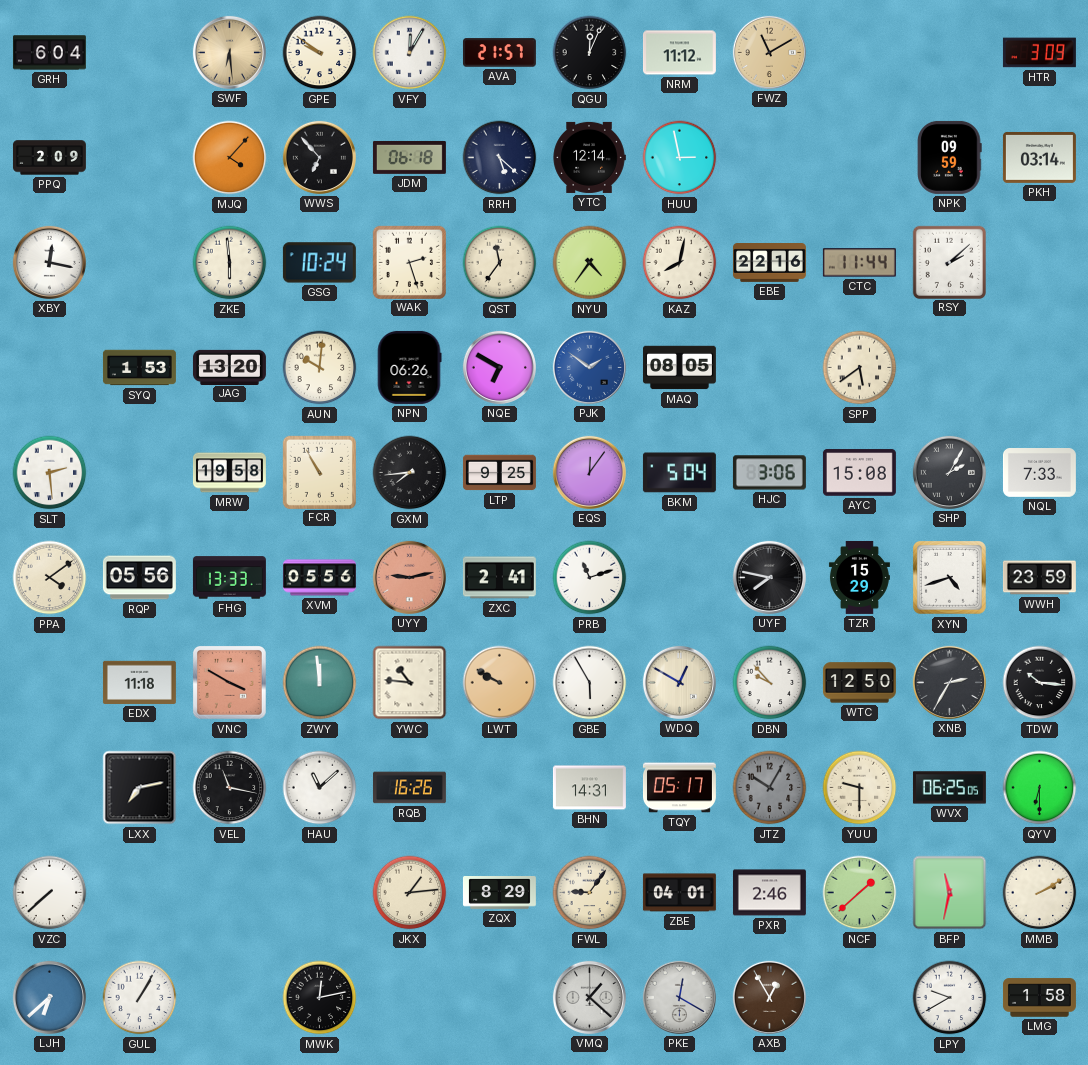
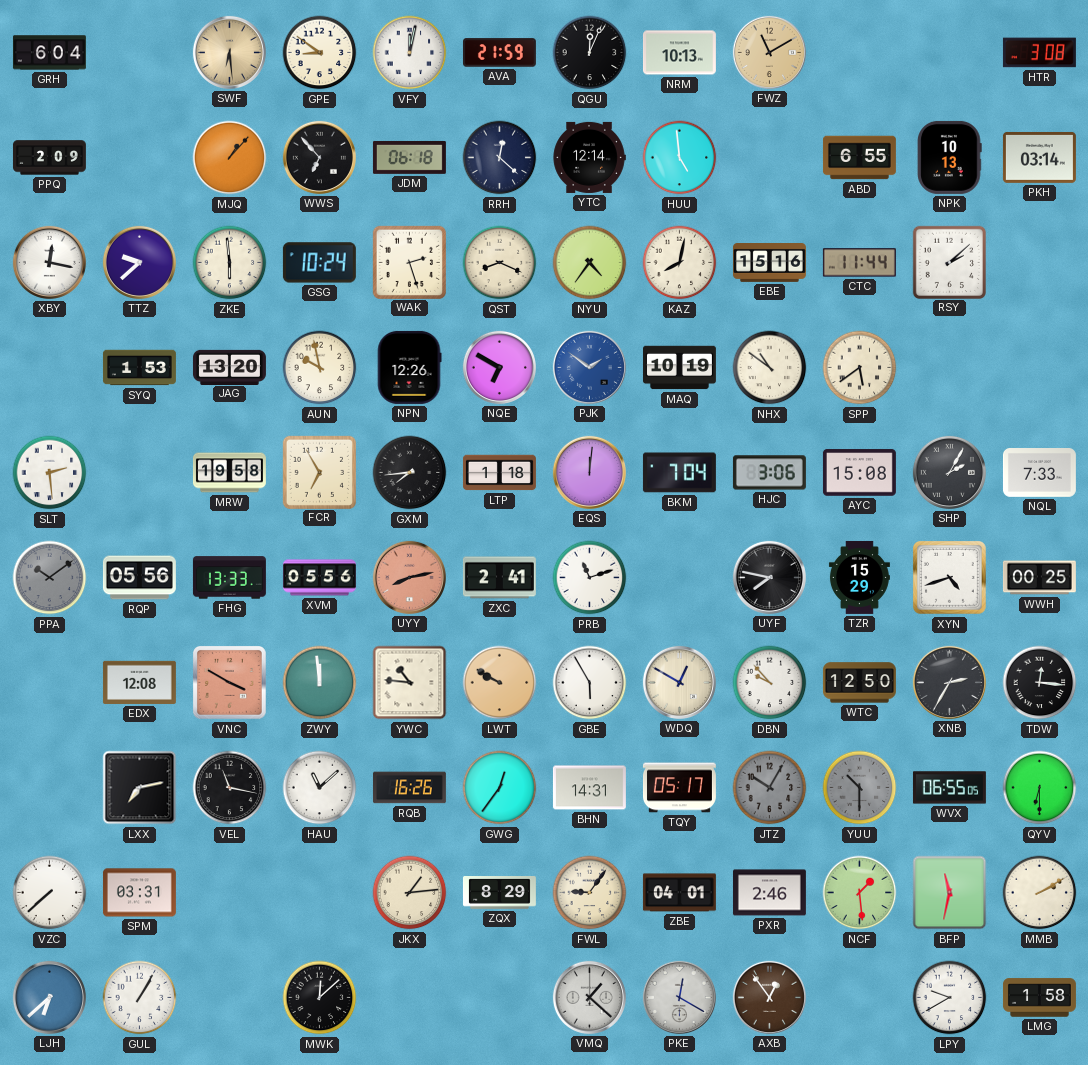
GPE: 9:51 -> 8:51 (320, 53)
VFY: 12:05 -> 12:02 (410, 53)
AVA: 21:57 -> 21:59 (499, 53)
NRM: 11:12 -> 10:13 (679, 53)
HTR: 3:09 -> 3:08 (1039, 53)
MJQ: 4:07 -> 1:07 (230, 158)
RRH: 5:22 -> 12:22 (500, 158)
HUU: 2:58 -> 4:59 (680, 158)
ABD: none -> 6:55 (859, 158)
NPK: 09:59 -> 10:13 (950, 157)
TTZ: none -> 9:38 (139, 262)
QST: 11:36 -> 8:19 (500, 263)
EBE: 22:16 -> 15:16 (769, 263)
AUN: 10:01 -> 9:58 (320, 368)
NPN: 06:26 -> 12:26 (409, 367)
MAQ: 08:05 -> 10:19 (679, 368)
NHX: none -> 10:51 (770, 368)
FCR: 10:55 -> 6:55 (319, 472)
LTP: 9:25 -> 1:18 (499, 473)
EQS: 12:06 -> 12:01 (589, 472)
BKM: 5:04 -> 7:04 (679, 473)
PPA: 4:09 -> 10:09 (50, 578)
PPA dial: cream -> grey (50, 578)
UYY: 9:13 -> 8:13 (409, 577)
WWH: 23:59 -> 00:25 (1039, 578)
EDX: 11:18 -> 12:08 (139, 682)
TDW: 10:16 -> 12:16 (1040, 683)
GWG: none -> 12:36 (500, 788)
YUU: 9:30 -> 10:30 (860, 788)
YUU dial: cream -> grey (860, 788)
WVX: 06:25 -> 06:55 (949, 788)
SPM: none -> 03:31 (139, 893)
NCF: 1:38 -> 1:29 (860, 893)
MWK: 12:13 -> 12:08 (320, 998)
AXB: 12:55 -> 12:54 (769, 997)
